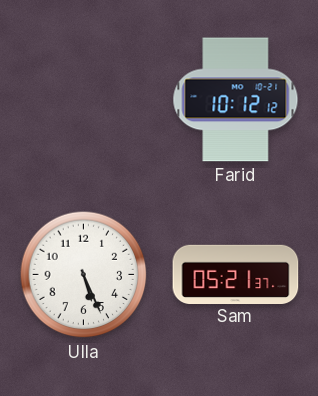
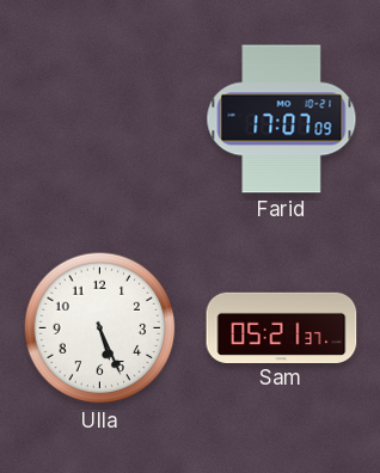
Farid: 10:12 -> 17:07 (282, 119)
